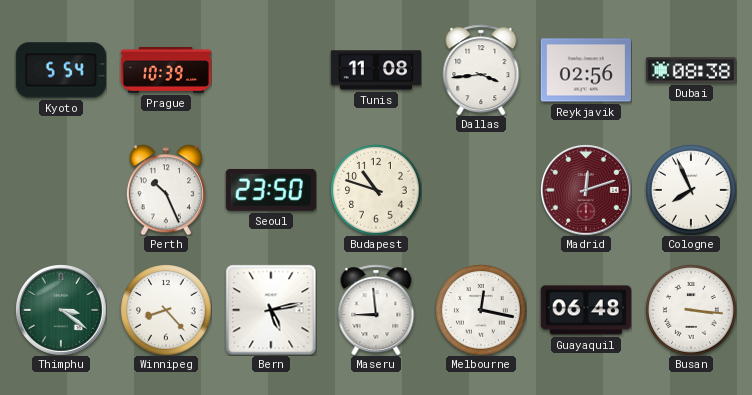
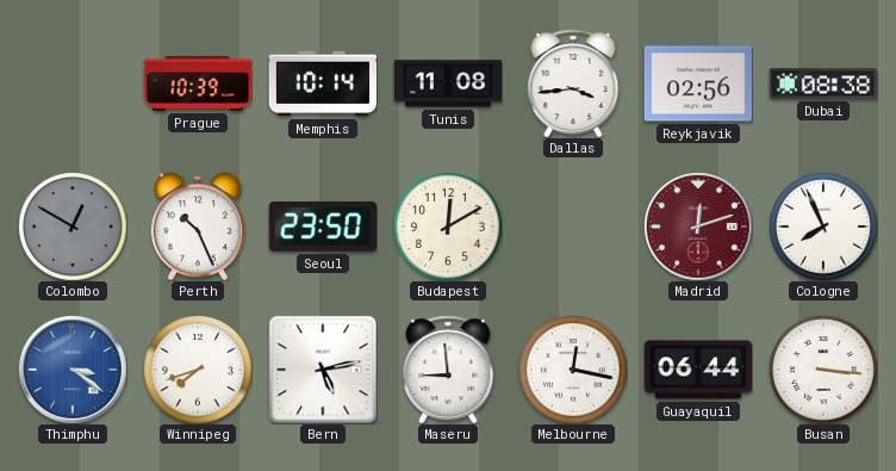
Kyoto: 5:54 -> none (61, 70)
Memphis: none -> 10:14 (322, 83)
Colombo: none -> 12:50 (73, 227)
Budapest: 10:48 -> 12:10 (448, 227)
Thimphu dial: green -> blue (73, 370)
Winnipeg: 8:23 -> 7:42 (198, 370)
Guayaquil: 06:48 -> 06:44 (698, 370)
